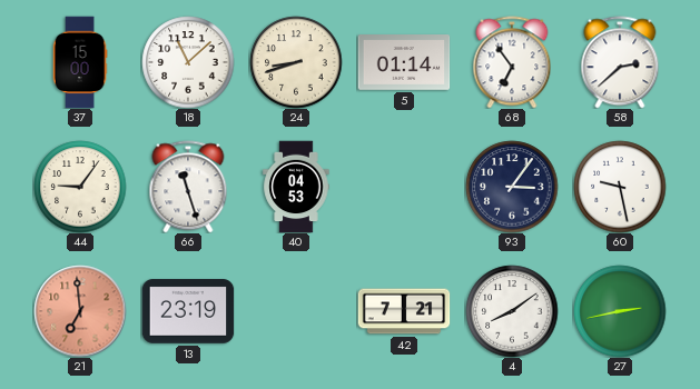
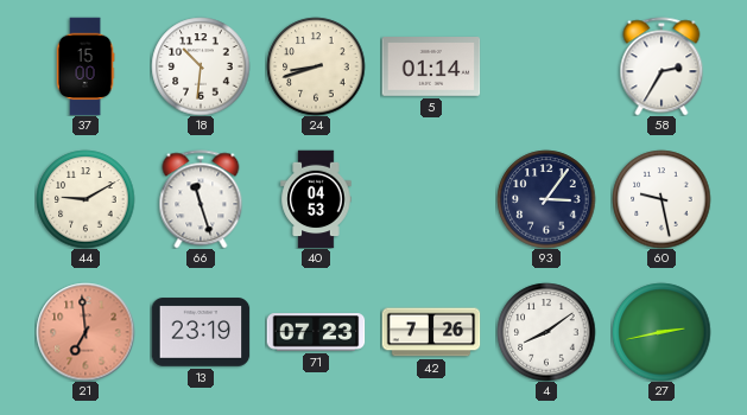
18: 11:08 -> 10:31 (201, 66)
68: 6:54 -> none (512, 62)
58: 2:38 -> 2:35 (661, 66)
44: 9:06 -> 9:10 (86, 199)
71: none -> 07:23 (316, 332)
42: 7:21 -> 7:26 (431, 332)
